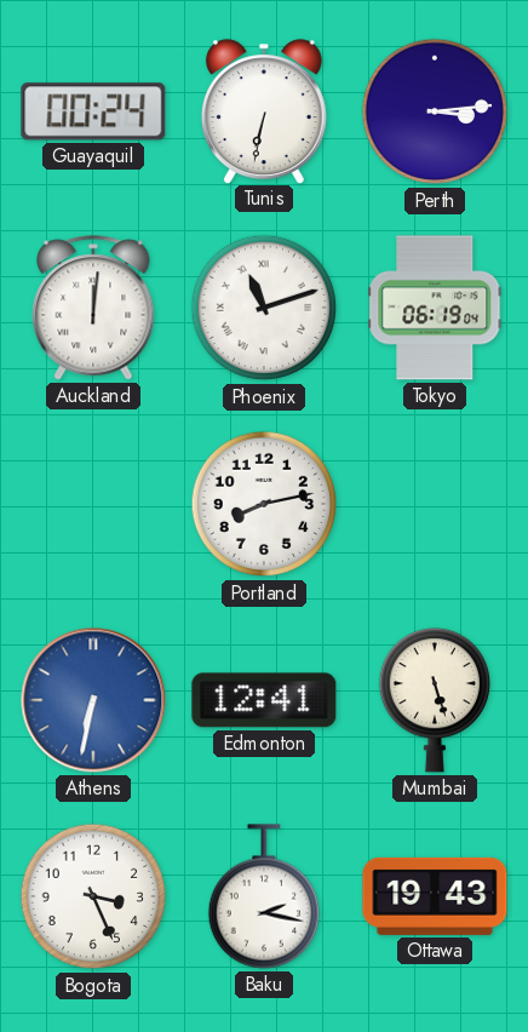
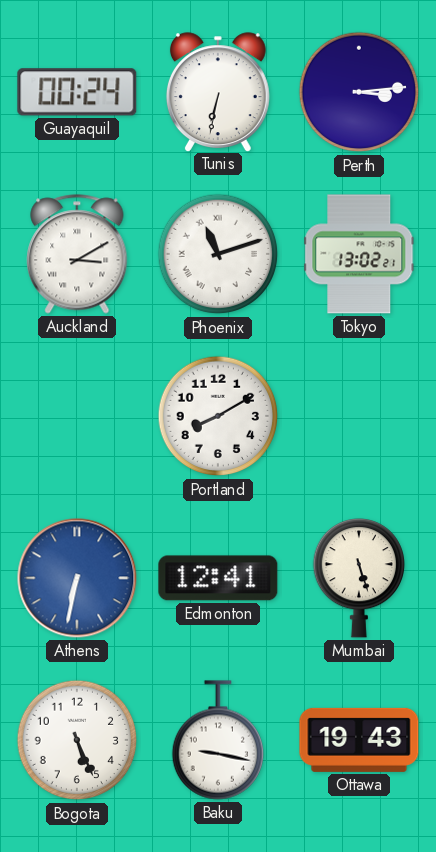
Auckland: 12:01 -> 3:10 (77, 254)
Tokyo: 06:19 -> 13:02 (359, 254)
Portland: 8:13 -> 8:10 (218, 416)
Bogota: 3:26 -> 5:26 (77, 740)
Baku: 2:17 -> 9:17 (217, 740)
